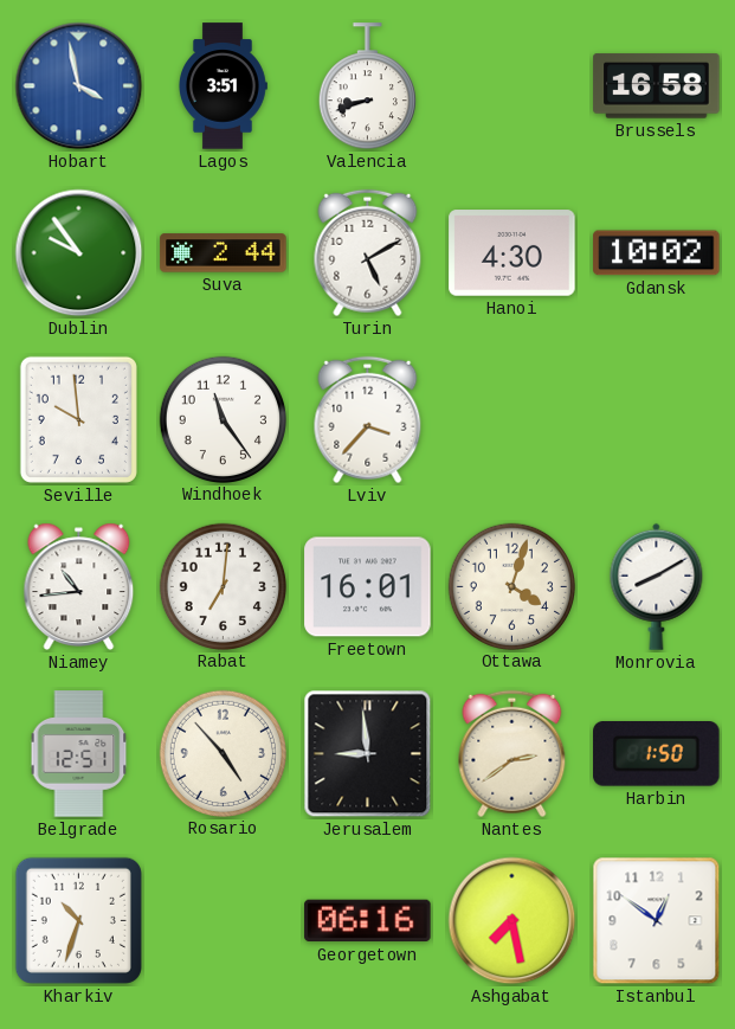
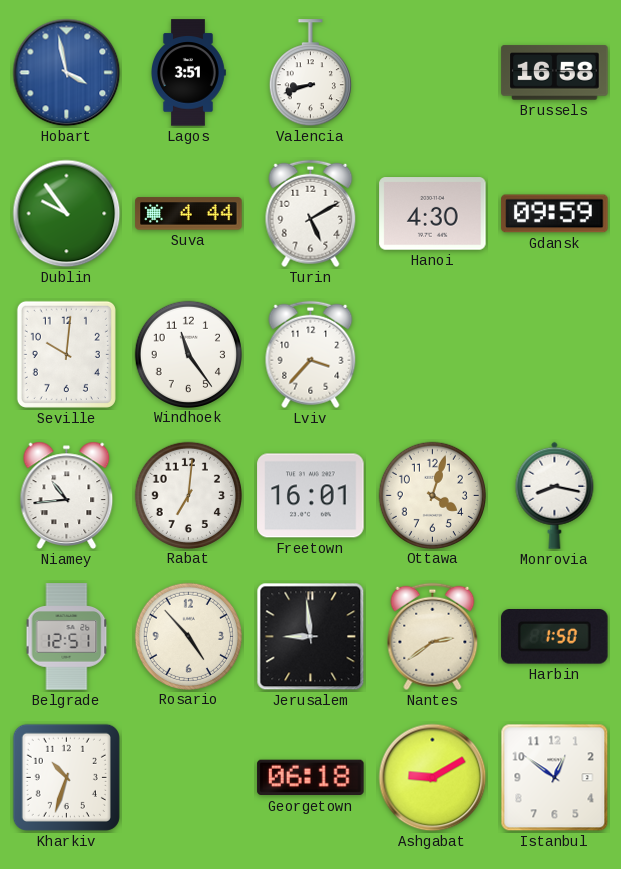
Suva: 2:44 -> 4:44 (189, 214)
Gdansk: 10:02 -> 09:59 (555, 214)
Seville: 9:59 -> 10:01 (66, 354)
Monrovia: 8:10 -> 8:17 (555, 495)
Georgetown: 06:16 -> 06:18 (311, 778)
Ashgabat: 7:28 -> 9:10 (433, 778)
